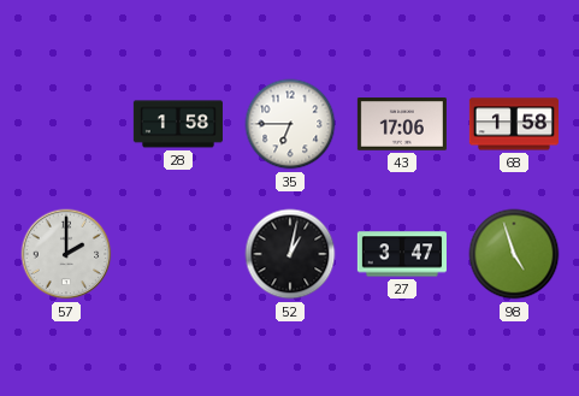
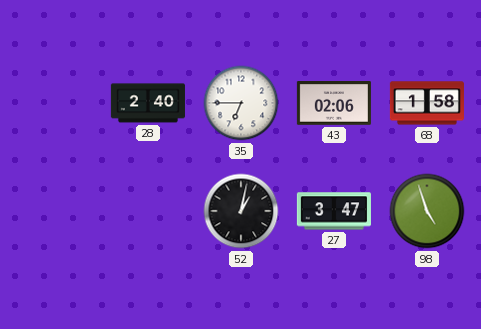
28: 1:58 -> 2:40 (148, 103)
43: 17:06 -> 02:06 (334, 103)
57: 2:00 -> none (66, 254)
